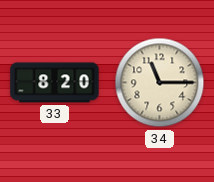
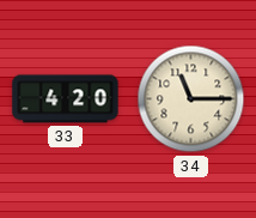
33: 8:20 -> 4:20 (66, 99)
